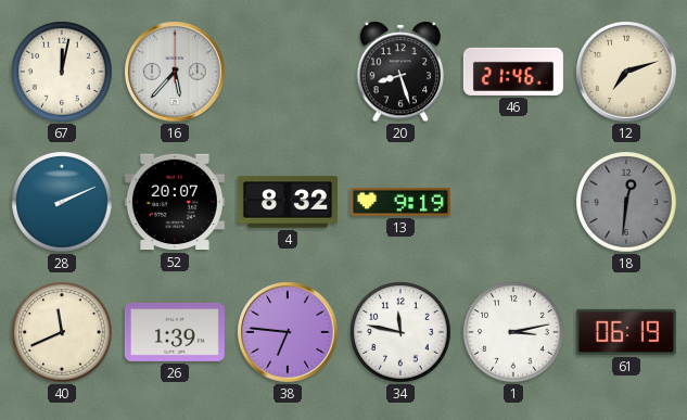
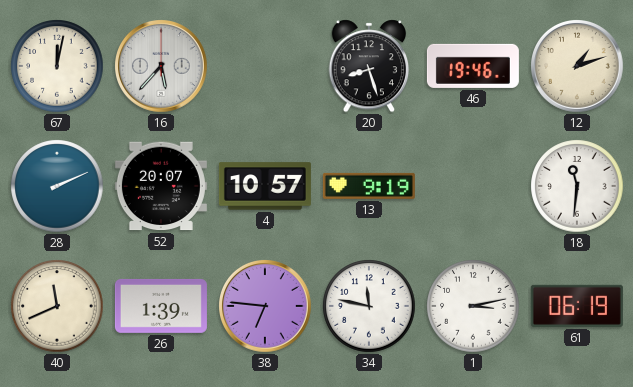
46: 21:46 -> 19:46 (473, 66)
12: 7:12 -> 1:12 (578, 67)
4: 8:32 -> 10:57 (265, 186)
18: 12:31 -> 11:31 (577, 186)
18 dial: grey -> white (577, 186)
